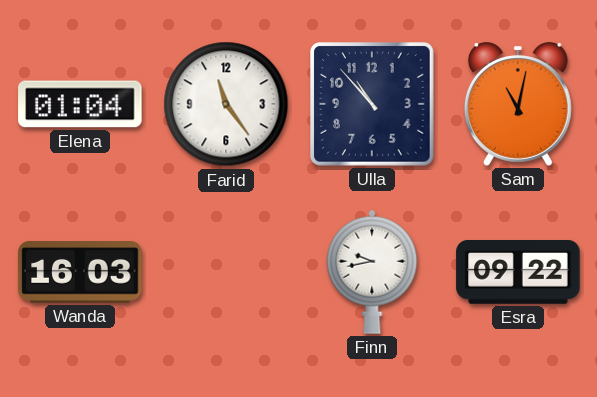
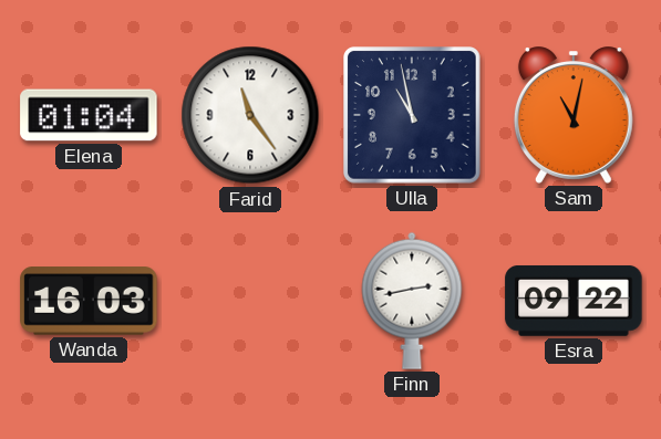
Ulla: 10:53 -> 10:58 (413, 116)
Finn: 9:43 -> 2:43 (412, 301)
